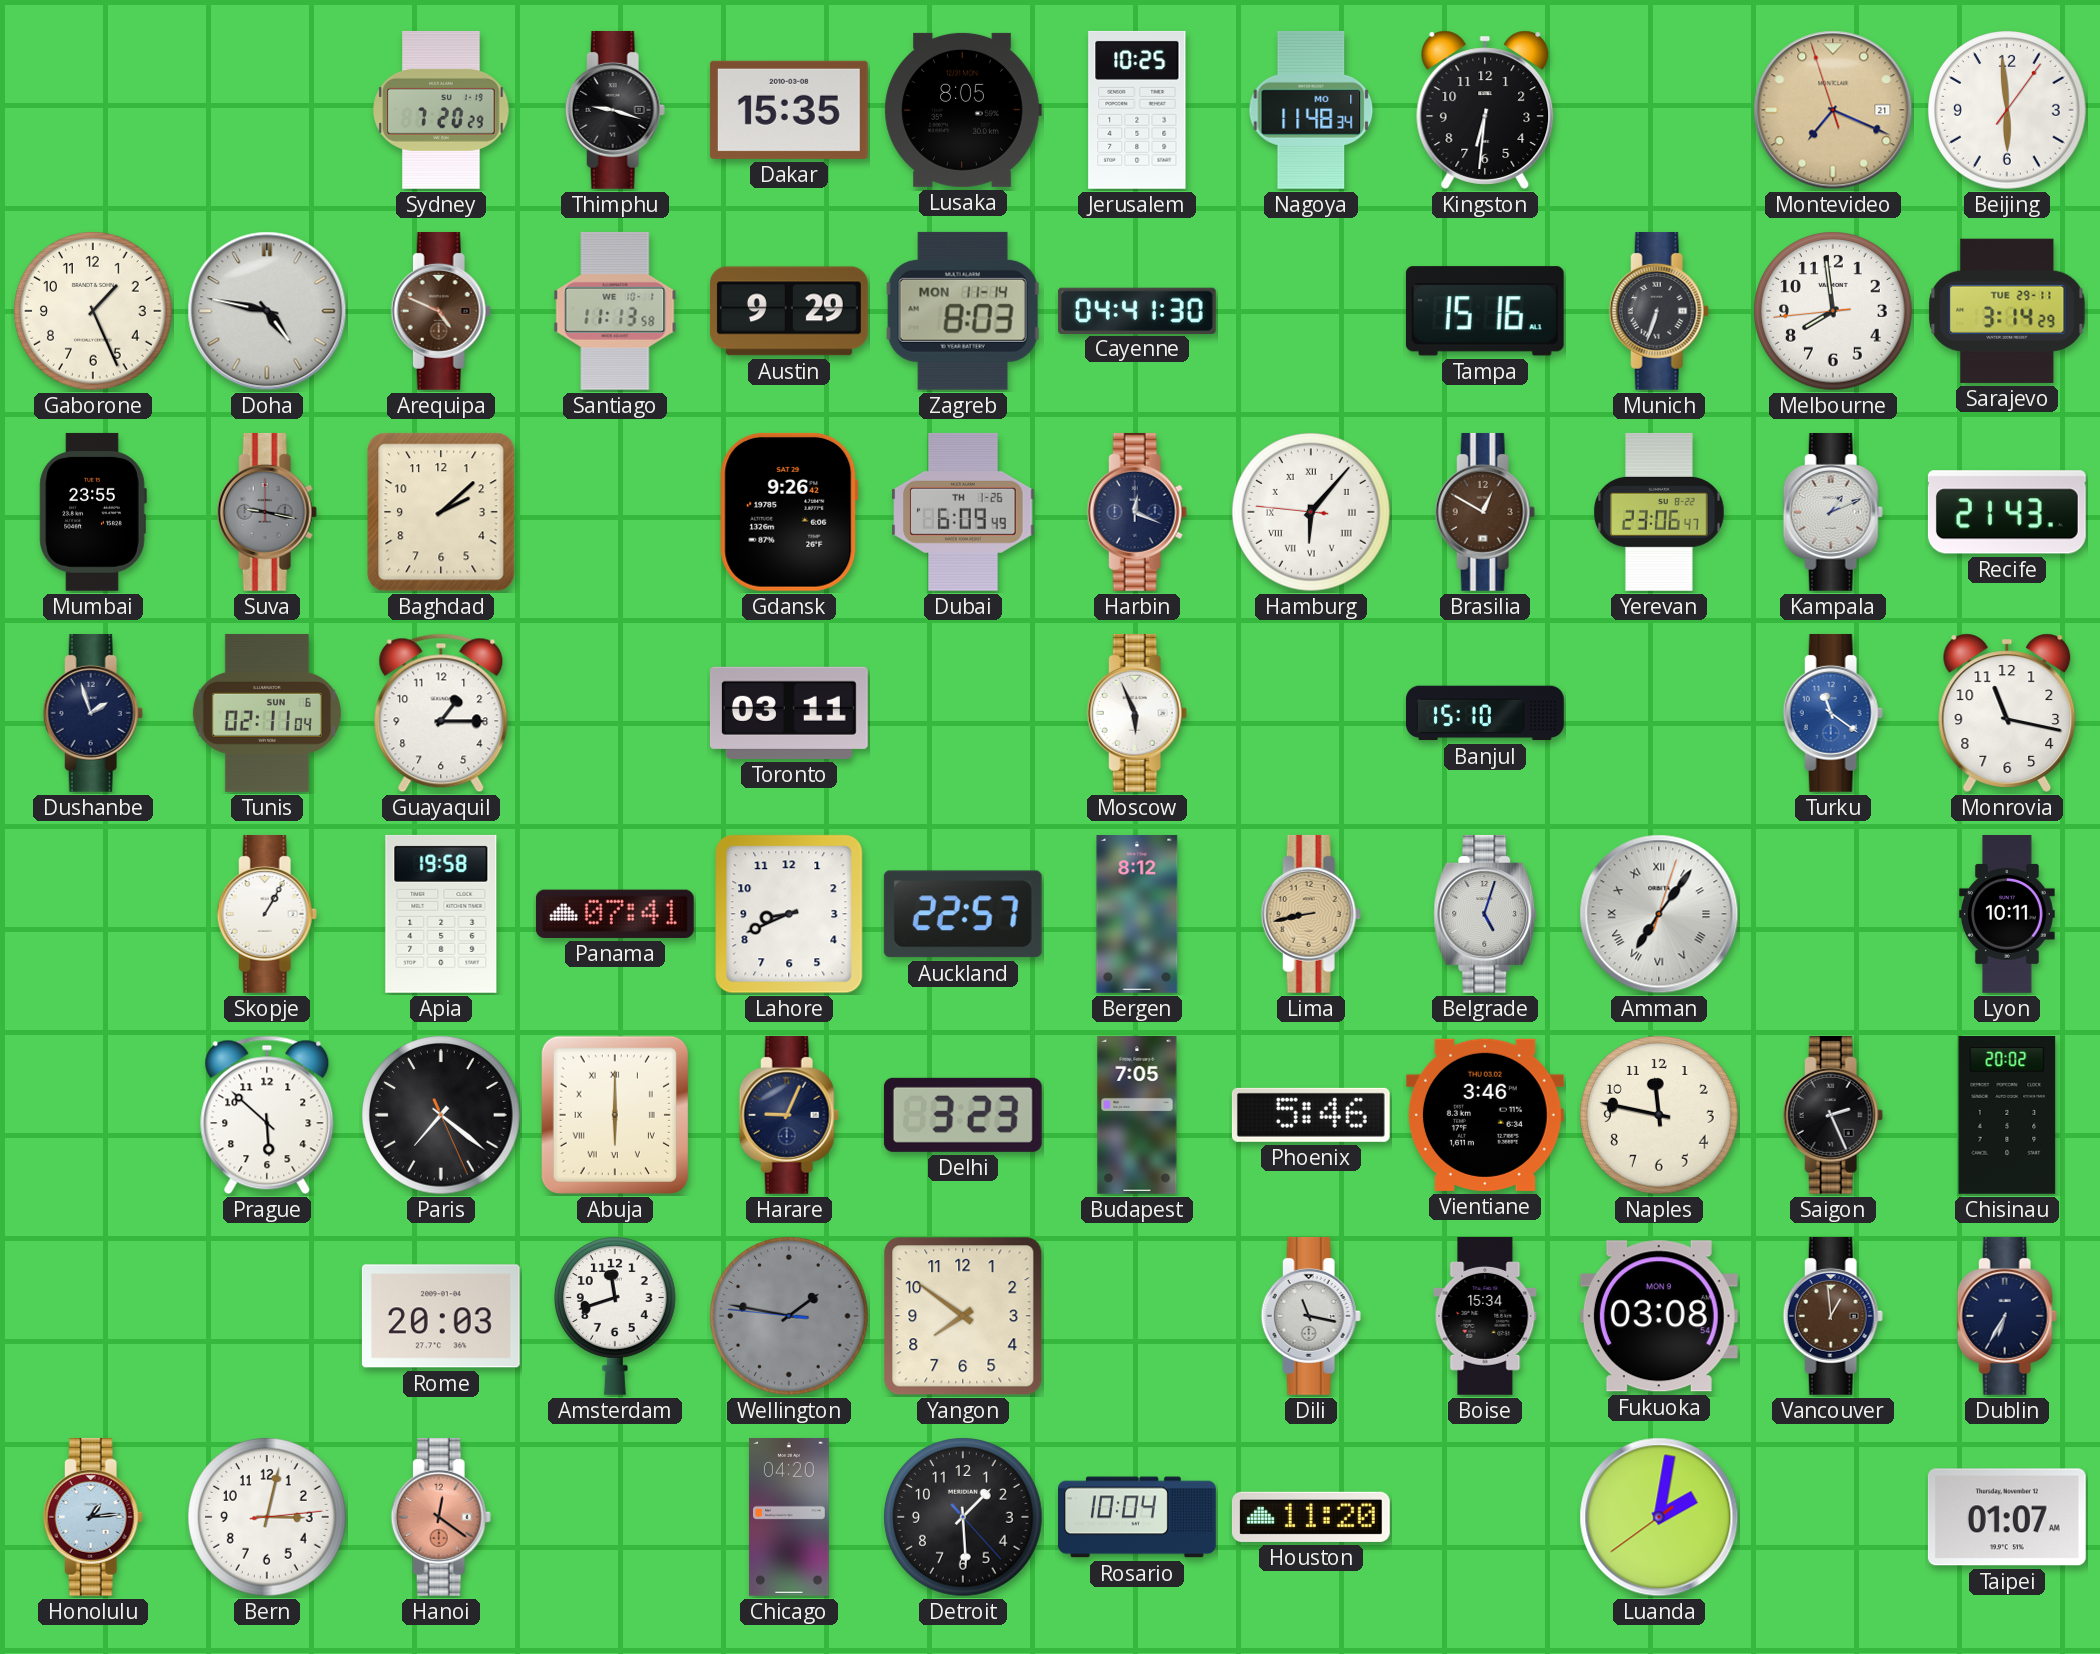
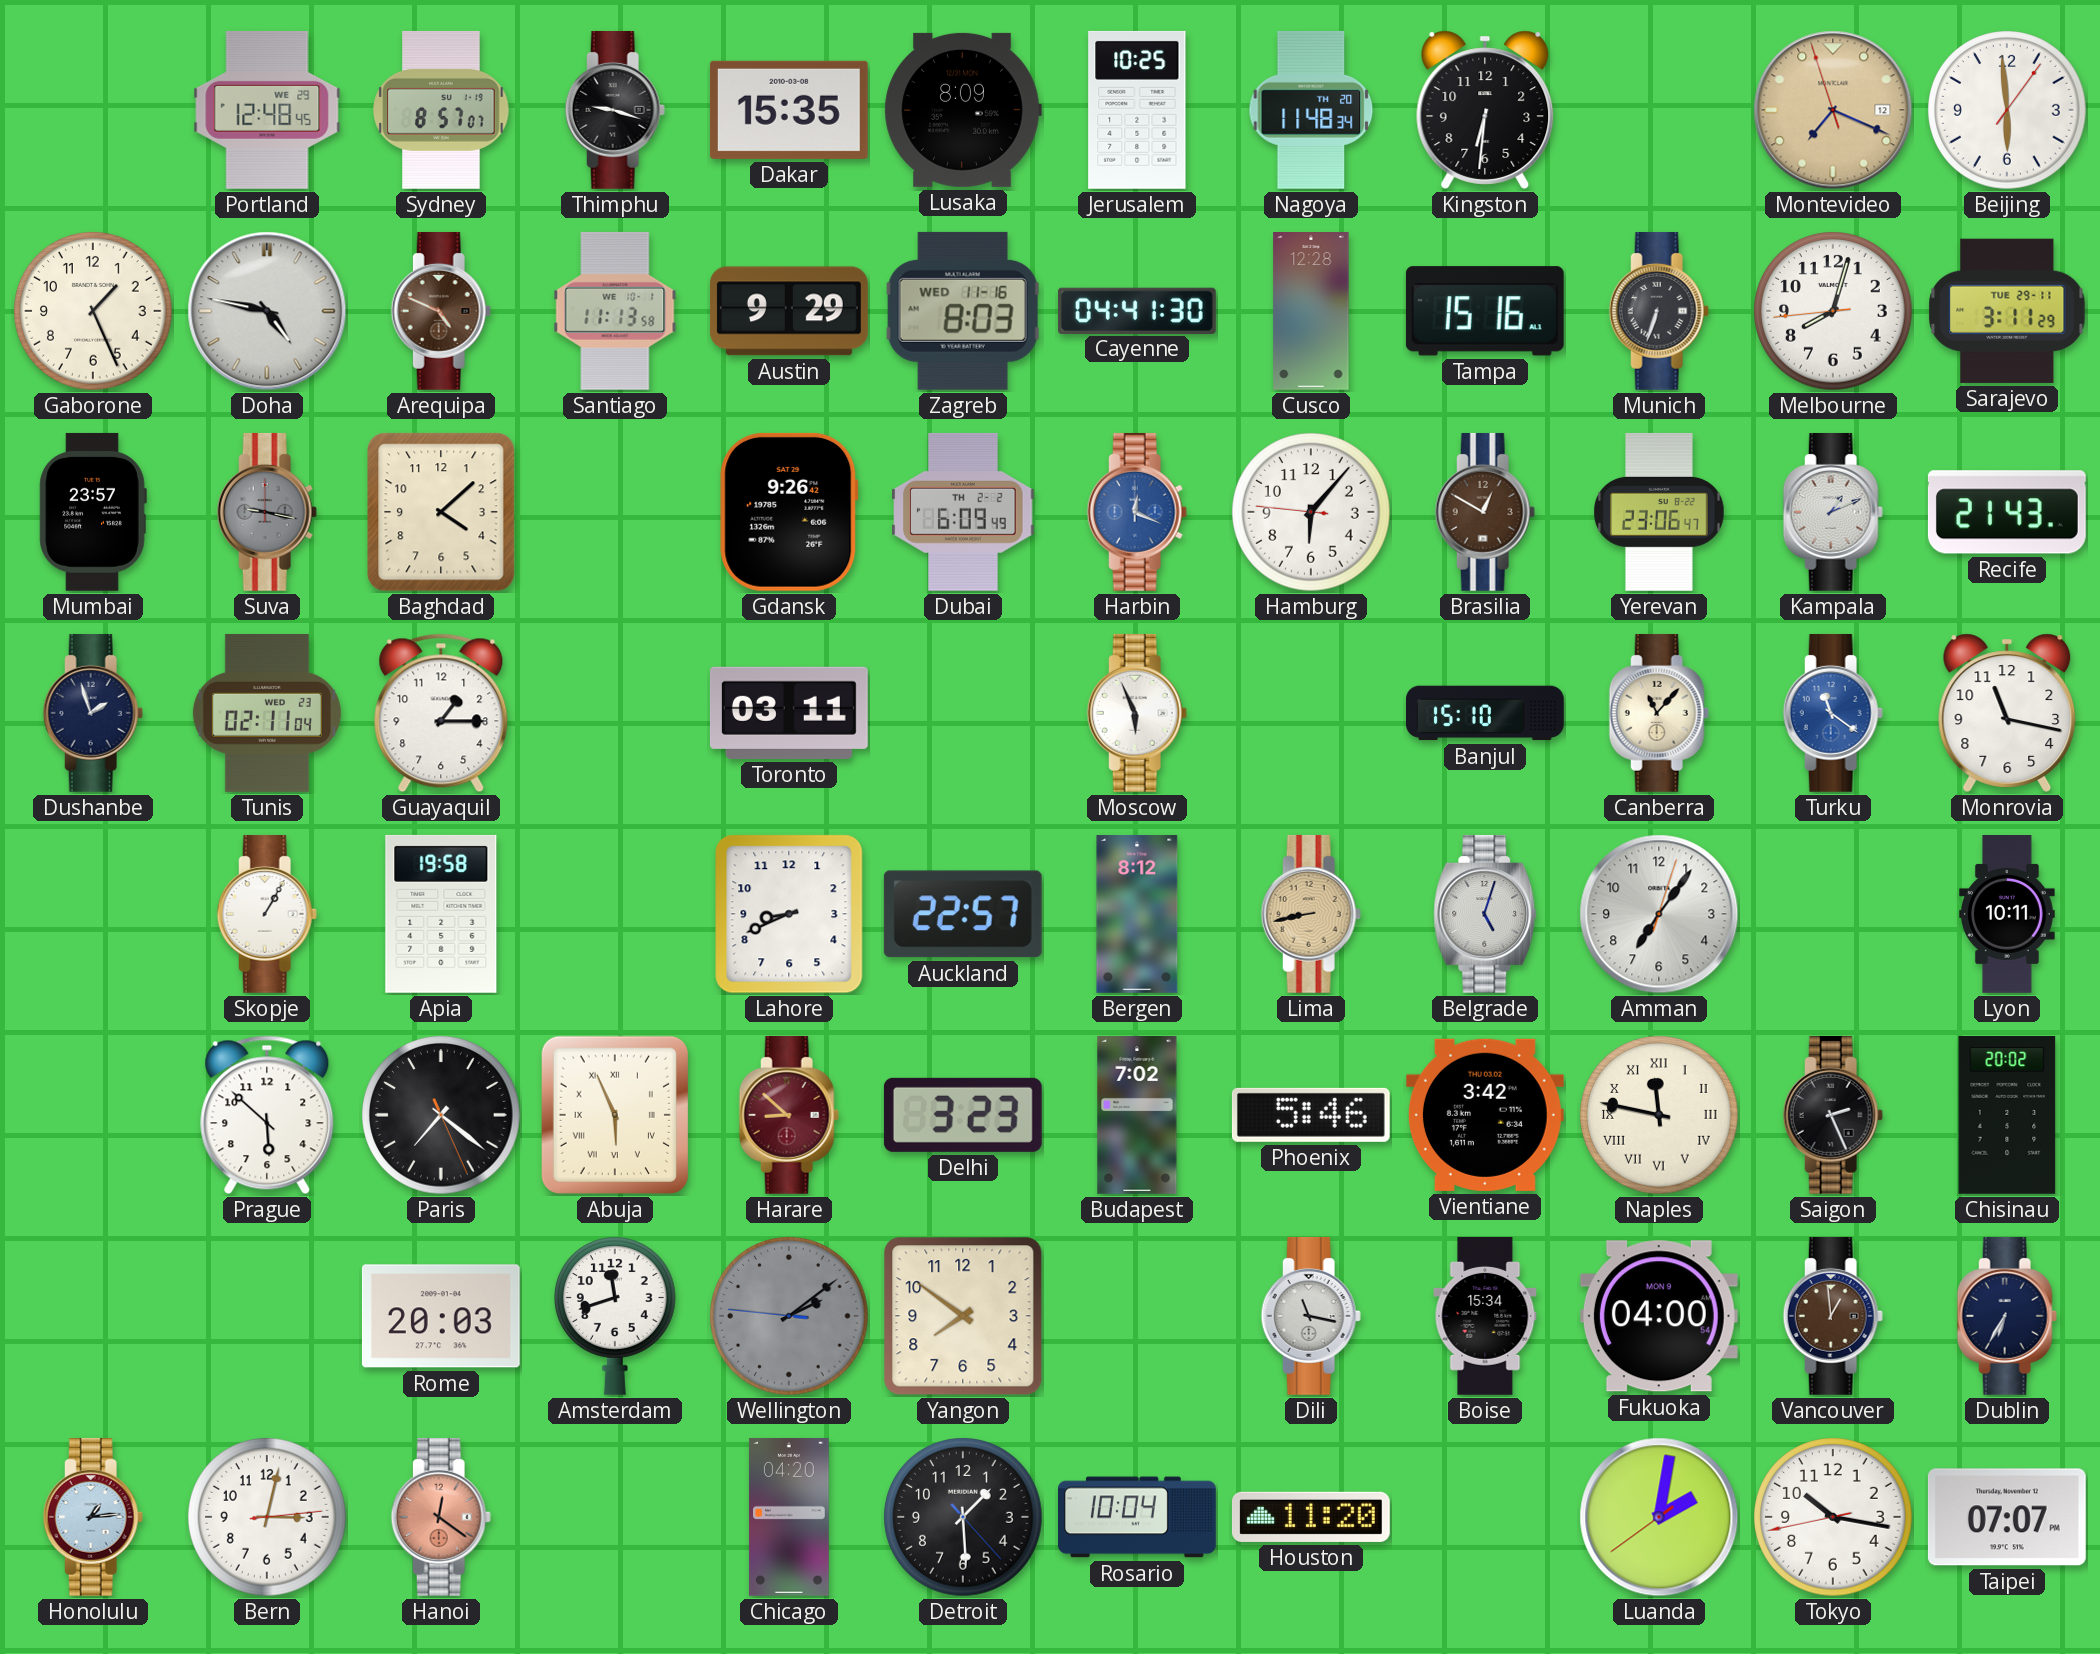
Portland: none -> 12:48 (267, 110)
Sydney: 7:20 -> 8:57 (441, 110)
Lusaka: 8:05 -> 8:09 (963, 110)
Nagoya date: MO 1 -> TH 20 (1311, 110)
Montevideo date: 21 -> 12 (1833, 110)
Zagreb date: MON 11-14 -> WED 11-16 (963, 311)
Cusco: none -> 12:28 (1311, 312)
Melbourne: 7:58 -> 8:02 (1833, 311)
Sarajevo: 3:14 -> 3:11 (2007, 311)
Mumbai: 23:55 -> 23:57 (93, 512)
Baghdad: 2:08 -> 4:08 (441, 512)
Dubai date: TH 1-26 -> TH 2-2 (963, 512)
Harbin dial: navy -> blue (1137, 512)
Hamburg numerals: Roman -> Arabic (1311, 512)
Tunis date: SUN 6 -> WED 23 (267, 713)
Canberra: none -> 11:07 (1659, 713)
Panama: 07:41 -> none (615, 914)
Amman numerals: Roman -> Arabic (1659, 914)
Abuja: 6:00 -> 5:56 (615, 1115)
Harare: 9:04 -> 8:52 (789, 1115)
Harare dial: navy -> burgundy (789, 1115)
Budapest: 7:05 -> 7:02 (1137, 1115)
Vientiane: 3:46 -> 3:42 (1485, 1115)
Naples numerals: Arabic -> Roman (1659, 1115)
Wellington: 1:46 -> 2:08 (789, 1316)
Fukuoka: 03:08 -> 04:00 (1659, 1316)
Tokyo: none -> 10:16 (1833, 1517)
Taipei: 01:07 -> 07:07 (2007, 1517)
